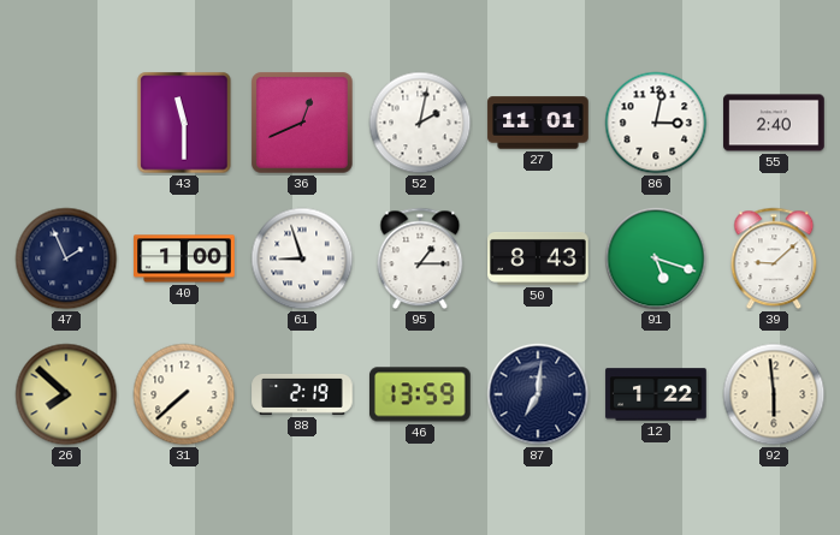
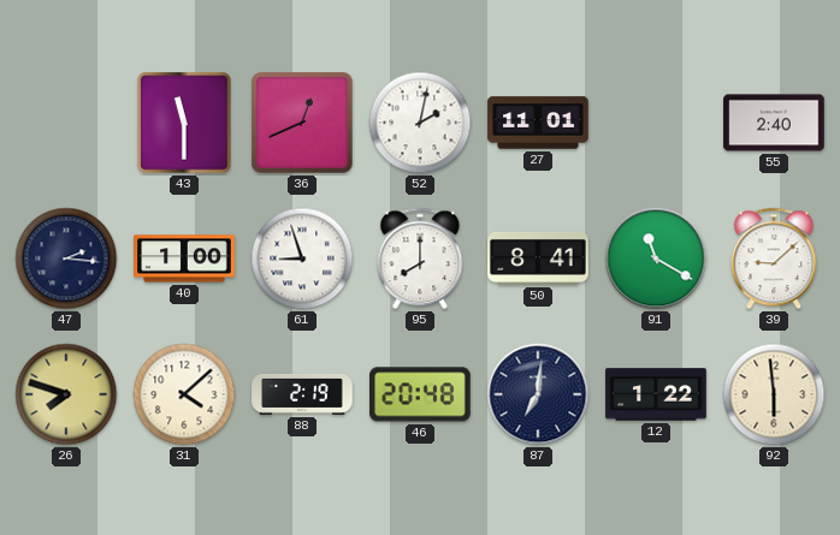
86: 3:02 -> none (656, 123)
47: 1:56 -> 2:16 (66, 258)
95: 1:15 -> 8:00 (420, 258)
50: 8:43 -> 8:41 (538, 258)
91: 5:18 -> 11:20 (656, 258)
26: 7:52 -> 7:48 (66, 394)
31: 7:38 -> 4:08 (184, 394)
46: 13:59 -> 20:48 (421, 394)
